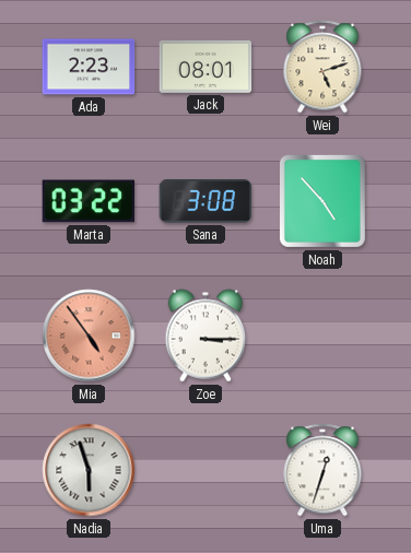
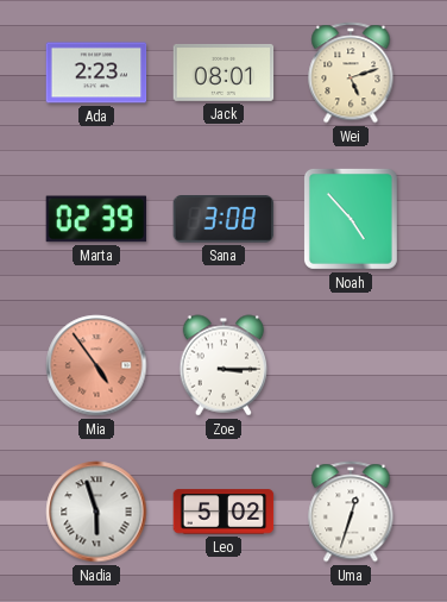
Marta: 03:22 -> 02:39 (96, 219)
Leo: none -> 5:02 (223, 512)
